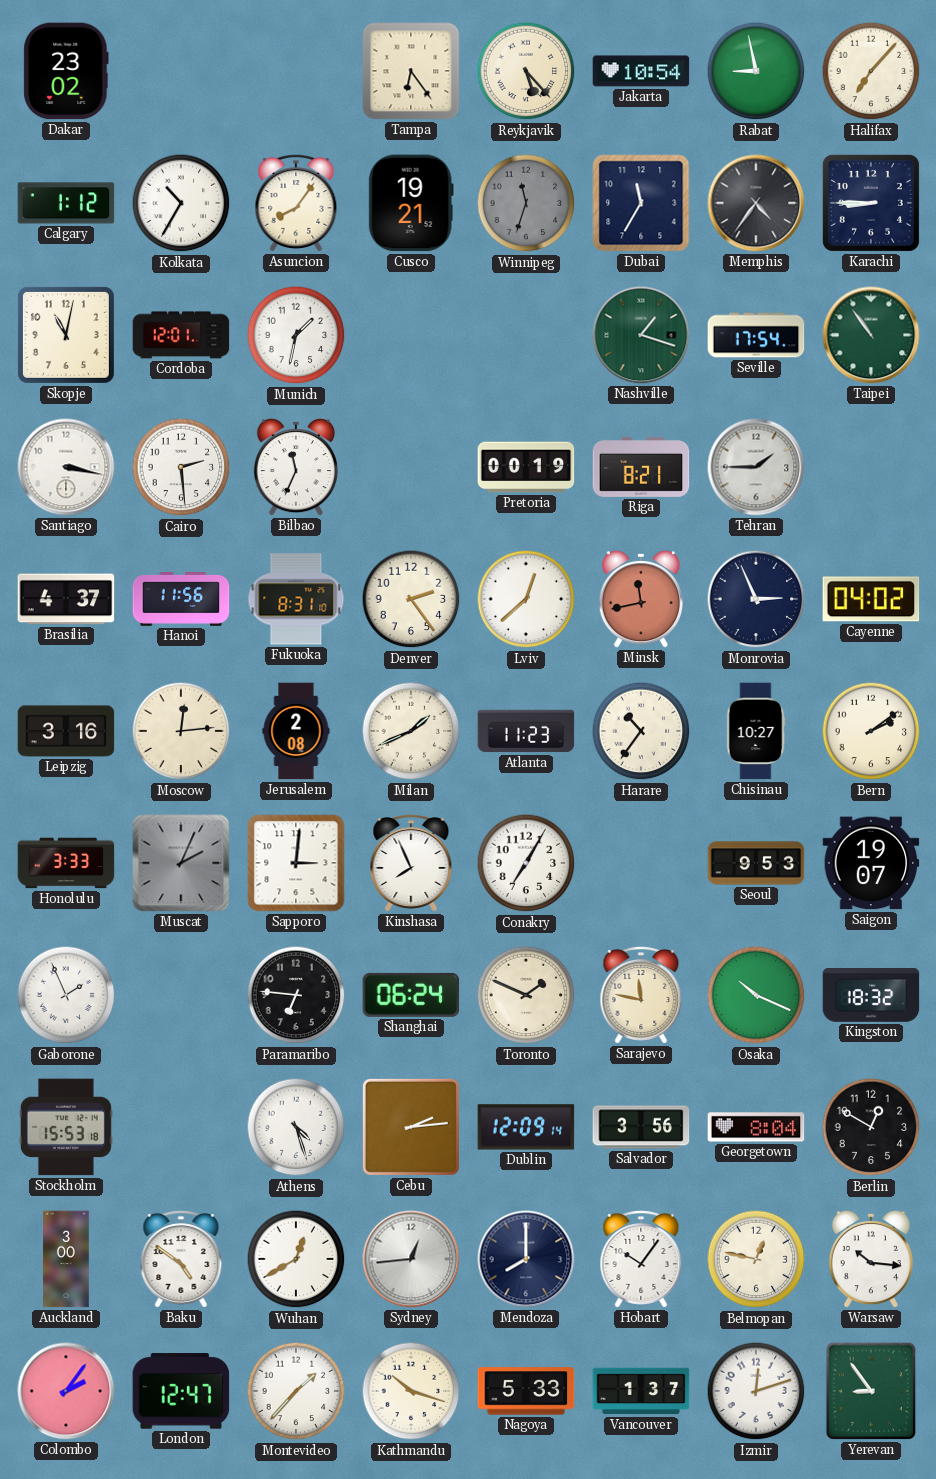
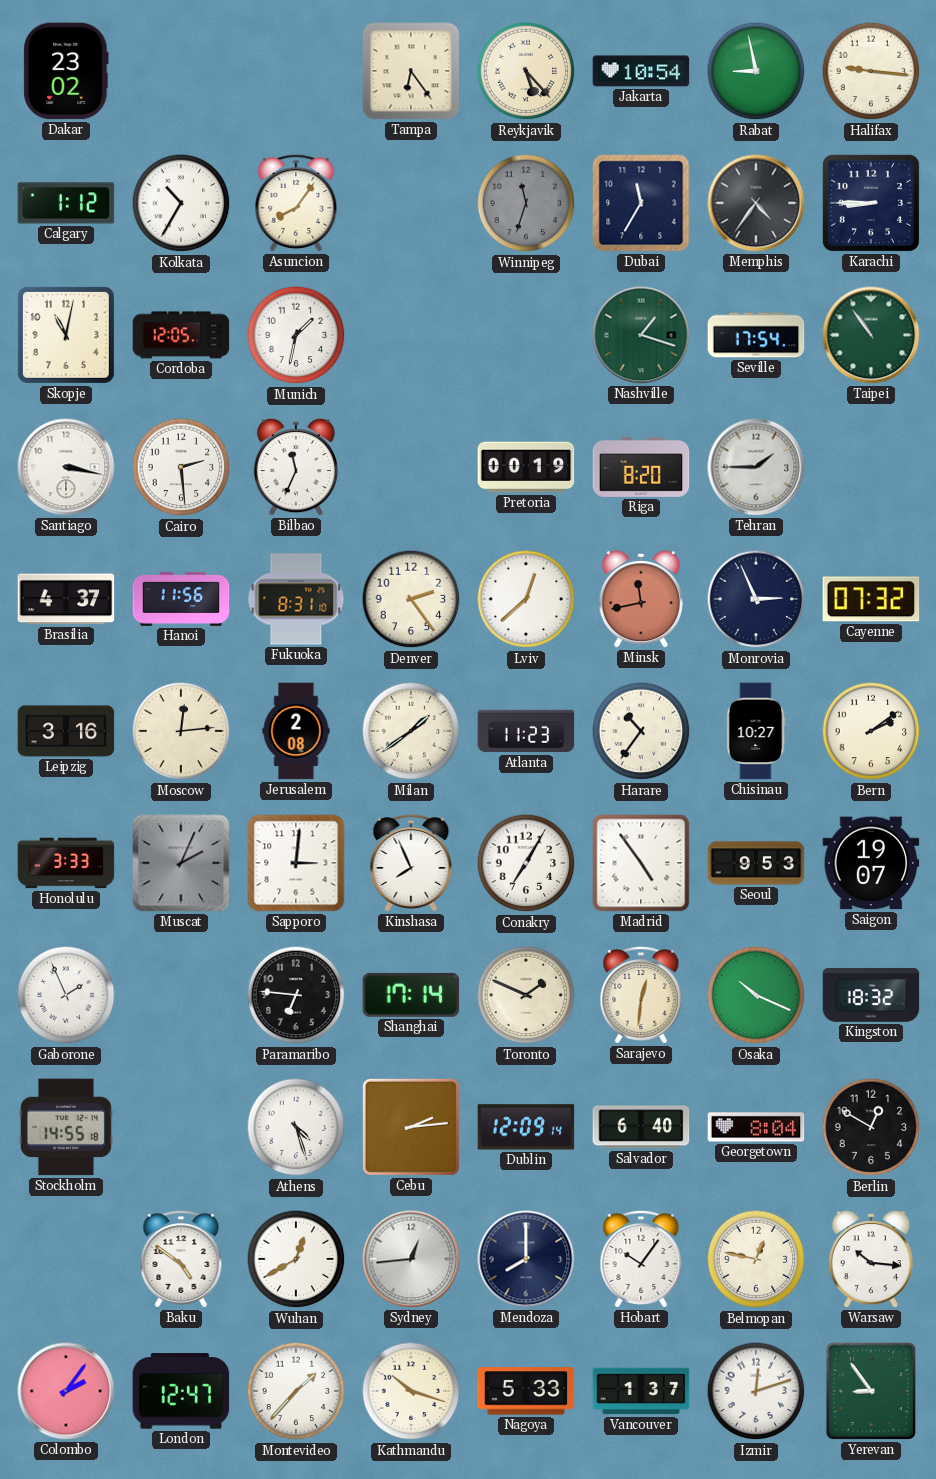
Halifax: 7:07 -> 9:16 (871, 71)
Cusco: 19:21 -> none (411, 203)
Cordoba: 12:01 -> 12:05 (181, 335)
Riga: 8:21 -> 8:20 (641, 467)
Cayenne: 04:02 -> 07:32 (871, 599)
Milan: 1:41 -> 1:39 (411, 731)
Madrid: none -> 4:54 (641, 863)
Shanghai: 06:24 -> 17:14 (411, 995)
Sarajevo: 11:47 -> 12:31 (641, 995)
Stockholm: 15:53 -> 14:55 (66, 1127)
Salvador: 3:56 -> 6:40 (641, 1127)
Auckland: 3:00 -> none (66, 1259)
